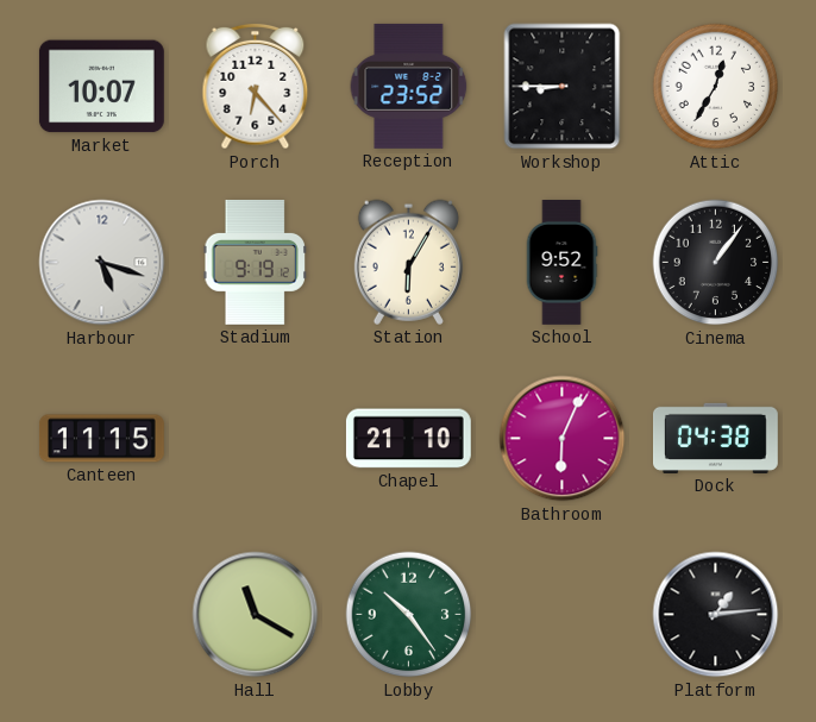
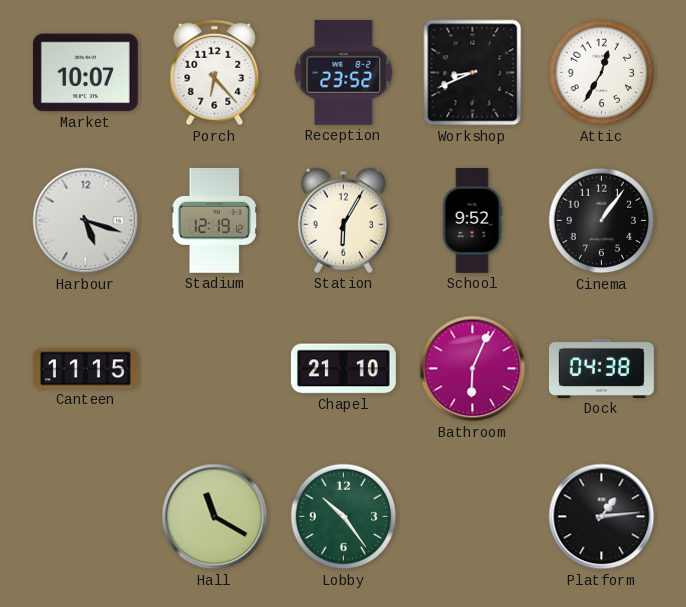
Workshop: 8:45 -> 8:41 (473, 73)
Stadium: 9:19 -> 12:19 (214, 220)
